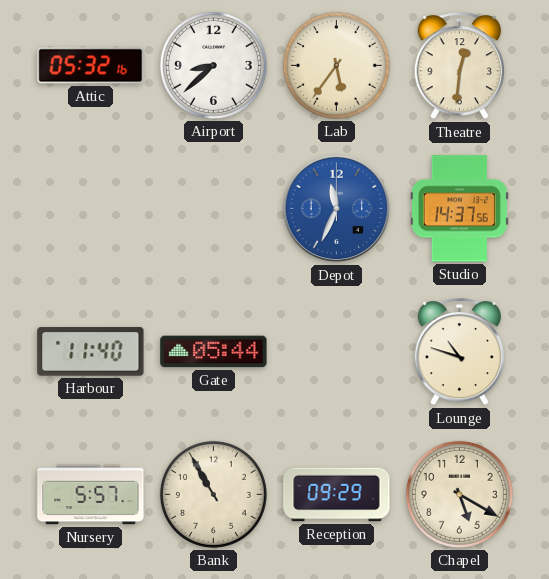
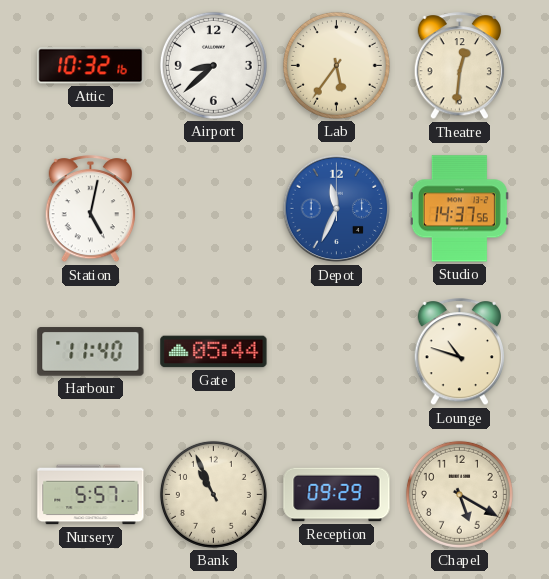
Attic: 05:32 -> 10:32 (91, 66)
Station: none -> 5:02 (90, 209)
Bank: 10:55 -> 10:56 (213, 494)
